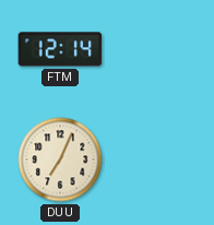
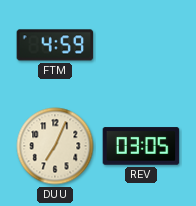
FTM: 12:14 -> 4:59 (55, 45)
REV: none -> 03:05 (141, 146)
